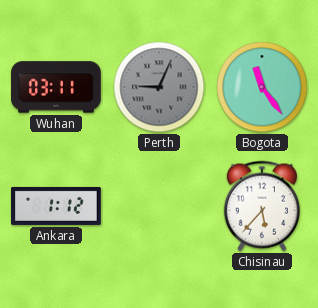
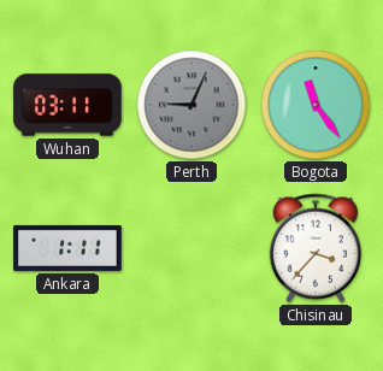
Ankara: 1:12 -> 1:11 (67, 248)
Chisinau: 5:37 -> 3:37 (314, 248)
